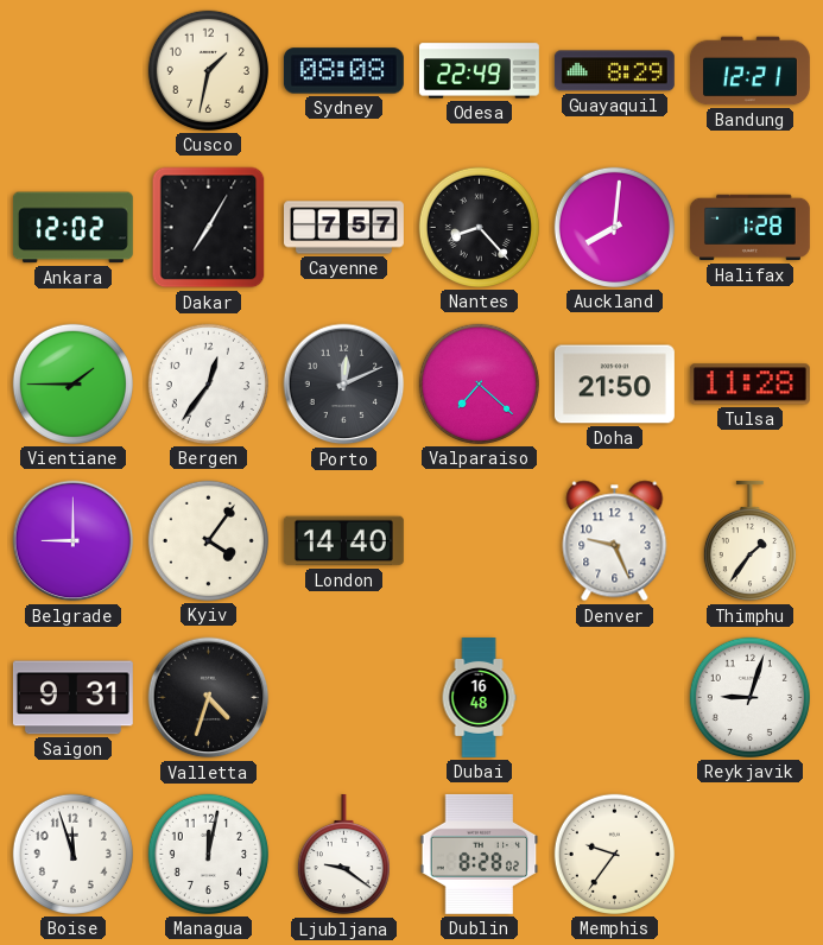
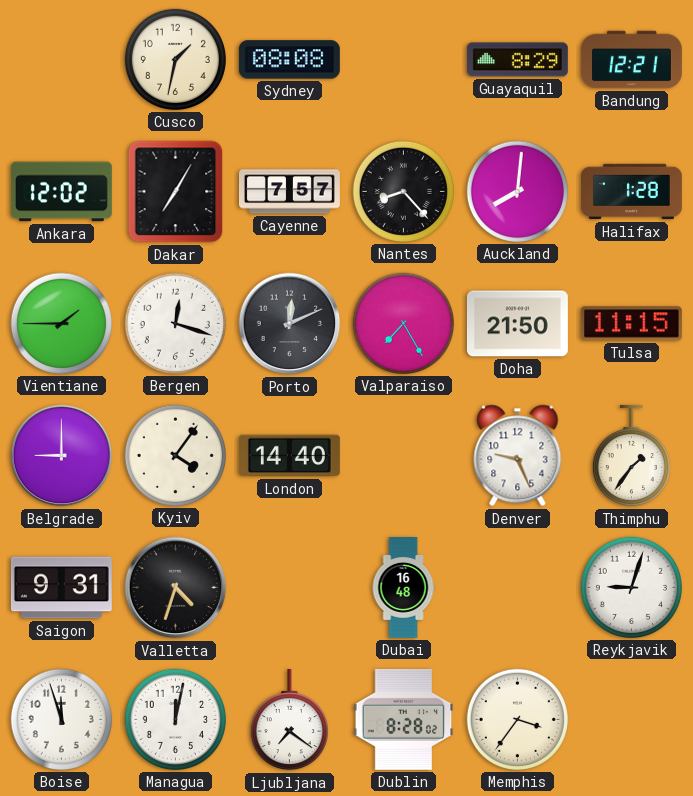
Odesa: 22:49 -> none (479, 71)
Bergen: 12:36 -> 12:18 (175, 323)
Valparaiso: 7:22 -> 7:25 (403, 323)
Tulsa: 11:28 -> 11:15 (631, 324)
Ljubljana: 9:21 -> 7:21 (289, 720)
Memphis: 9:36 -> 3:36 (517, 719)
